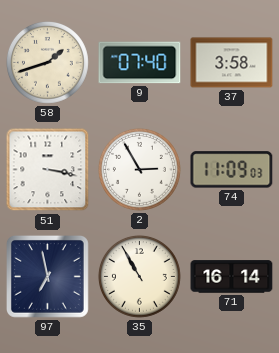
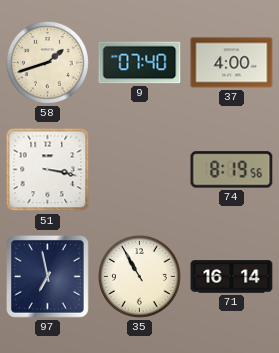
37: 3:58 -> 4:00 (232, 63)
2: 2:55 -> none (139, 169)
74: 11:09 -> 8:19 (232, 170)
